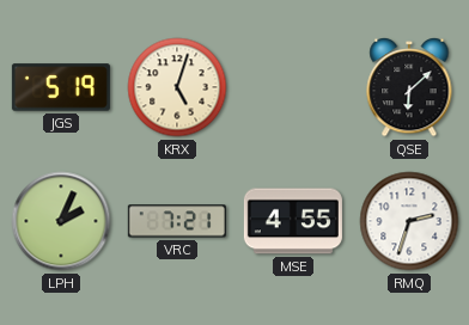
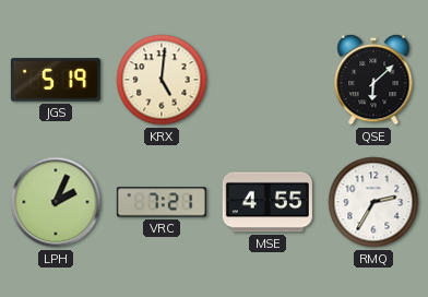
KRX: 5:03 -> 5:01 (162, 80)
RMQ: 2:33 -> 2:35 (373, 202)
